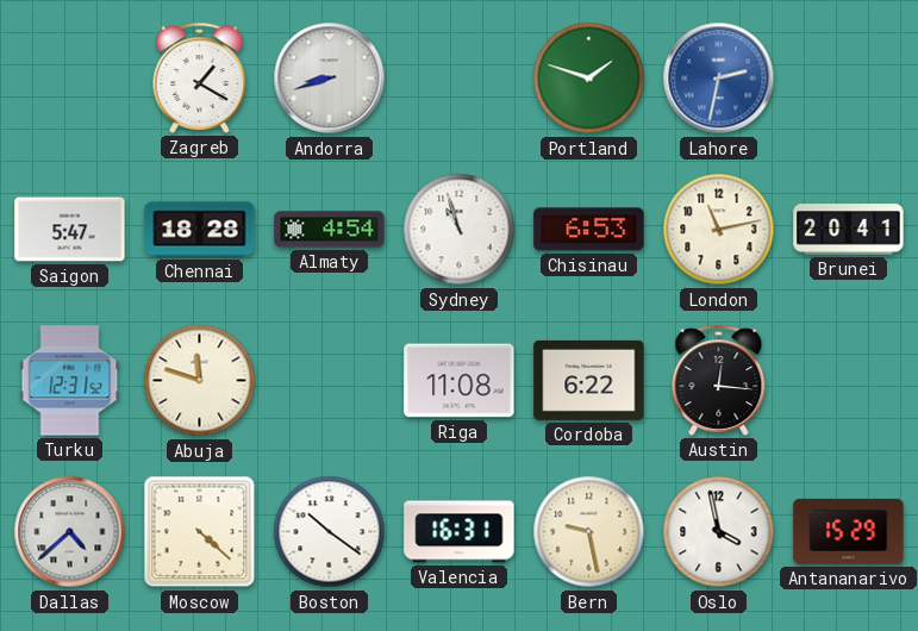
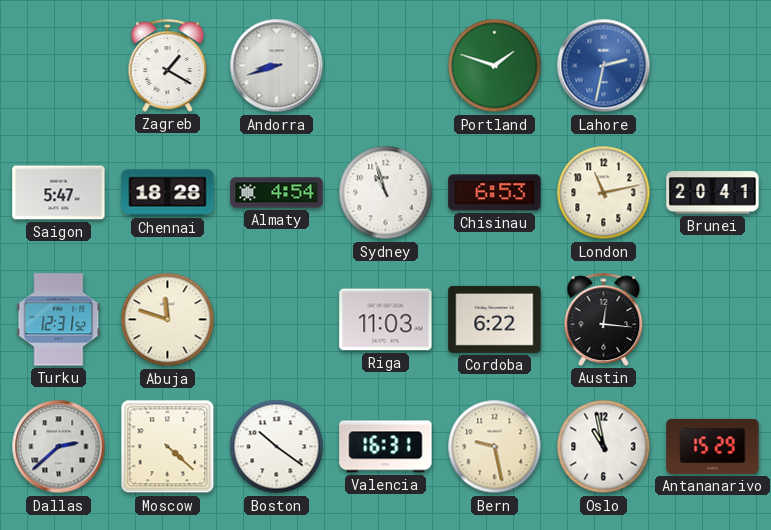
Riga: 11:08 -> 11:03 (386, 320)
Dallas: 4:38 -> 2:38 (59, 447)
Oslo: 3:58 -> 10:58 (604, 447)
